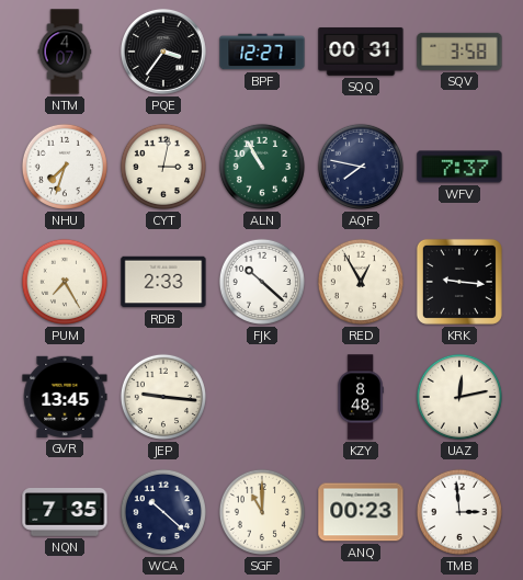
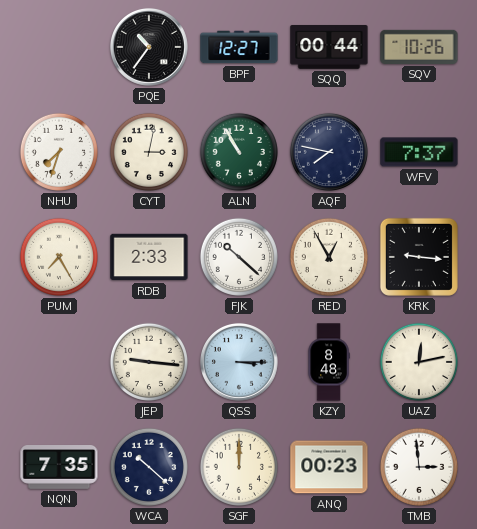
NTM: 4:07 -> none (65, 52)
PQE: 3:36 -> 10:36 (149, 47)
SQQ: 00:31 -> 00:44 (329, 47)
SQV: 3:58 -> 10:26 (419, 47)
GVR: 13:45 -> none (65, 397)
QSS: none -> 3:15 (239, 362)
SGF: 11:00 -> 12:00 (239, 467)
